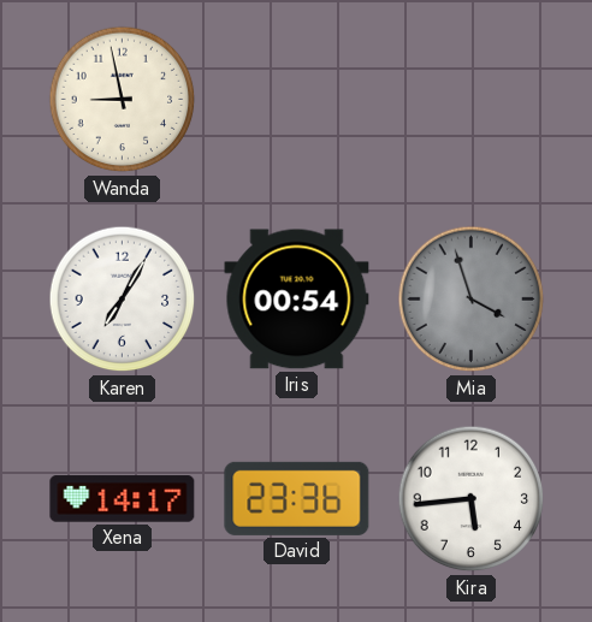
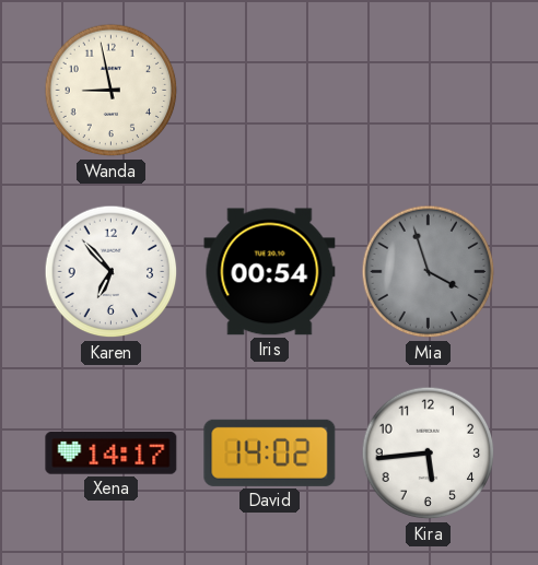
Karen: 7:05 -> 6:53 (112, 272)
David: 23:36 -> 14:02 (270, 452)
